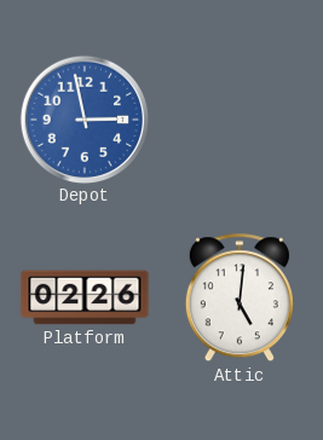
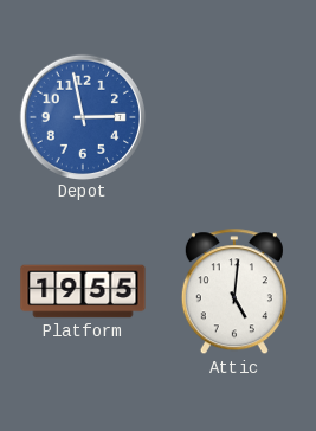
Platform: 02:26 -> 19:55 (83, 291)
